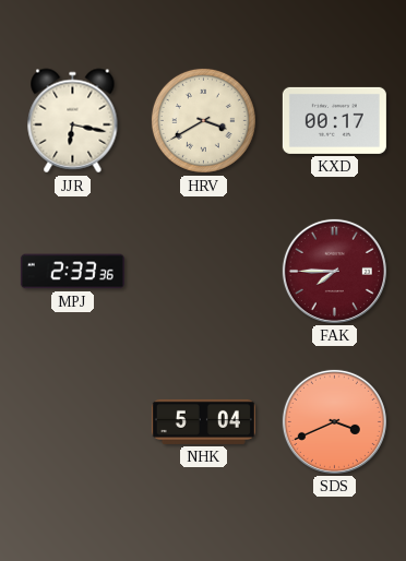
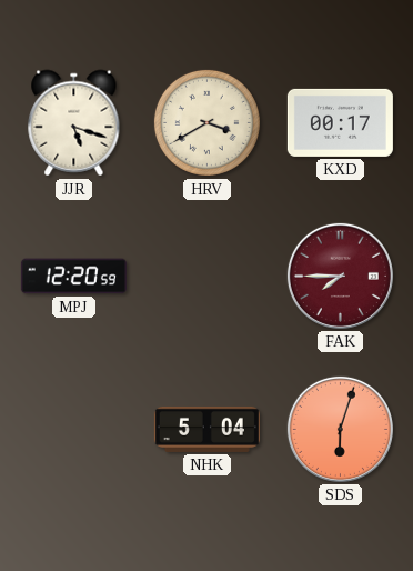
JJR: 6:17 -> 5:18 (74, 123)
MPJ: 2:33 -> 12:20 (73, 277)
SDS: 3:41 -> 6:03 (340, 429)
